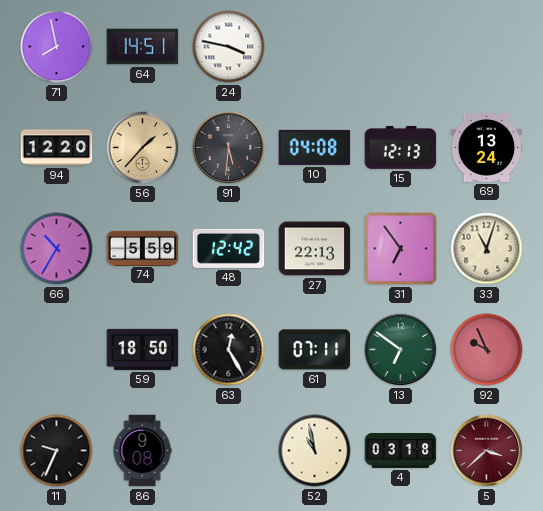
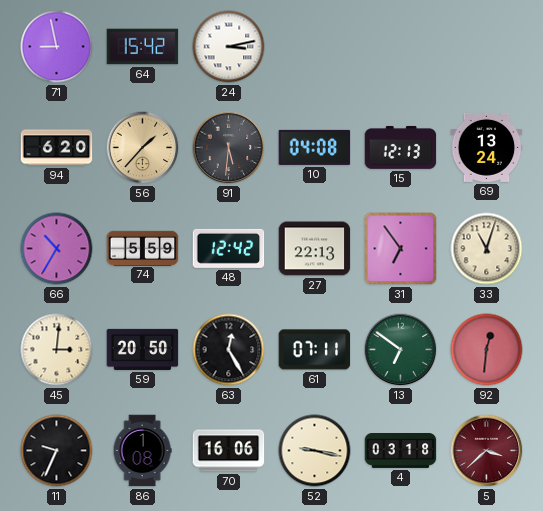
71: 7:58 -> 8:58 (57, 47)
64: 14:51 -> 15:42 (143, 47)
24: 3:47 -> 3:13 (229, 47)
94: 12:20 -> 6:20 (57, 148)
45: none -> 3:01 (57, 350)
59: 18:50 -> 20:50 (143, 349)
92: 9:56 -> 12:31 (487, 350)
86: 9:08 -> 1:08 (142, 451)
70: none -> 16:06 (229, 451)
52: 10:58 -> 9:17 (315, 451)
